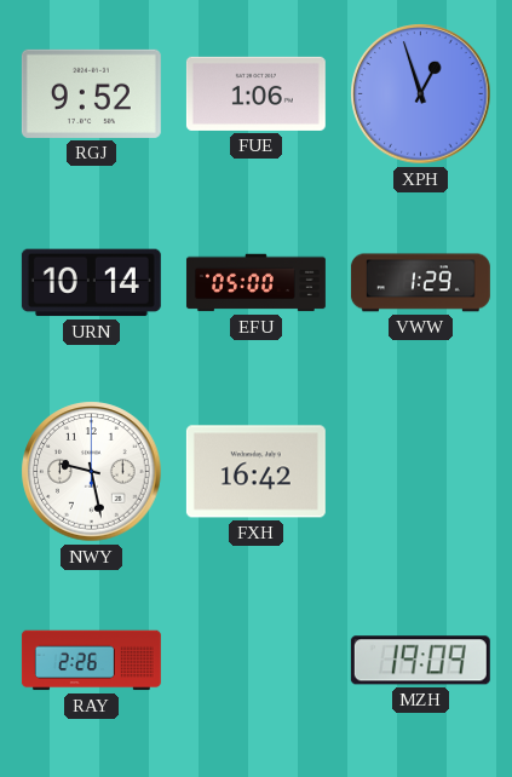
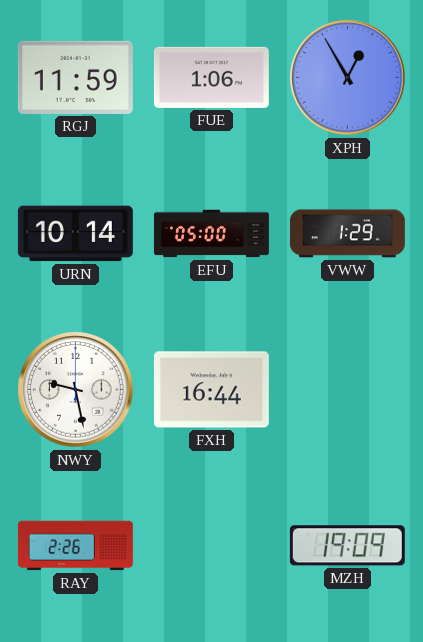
RGJ: 9:52 -> 11:59 (75, 77)
XPH: 12:57 -> 12:55 (348, 78)
FXH: 16:42 -> 16:44 (211, 390)
